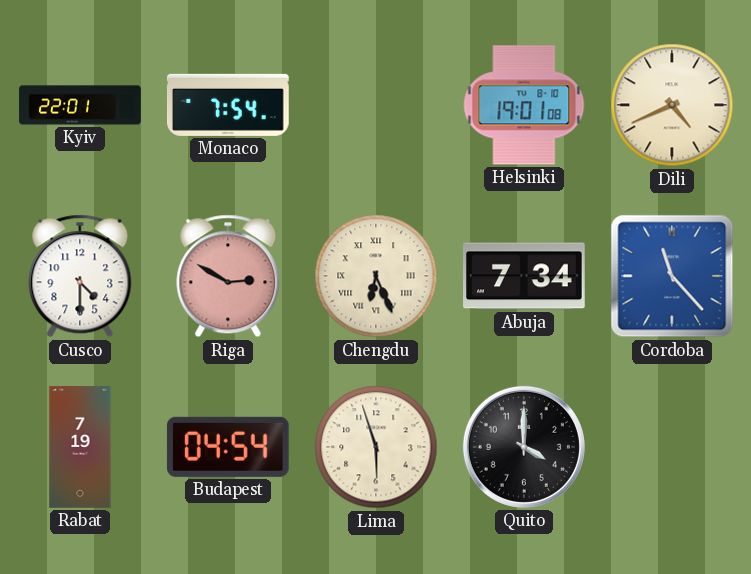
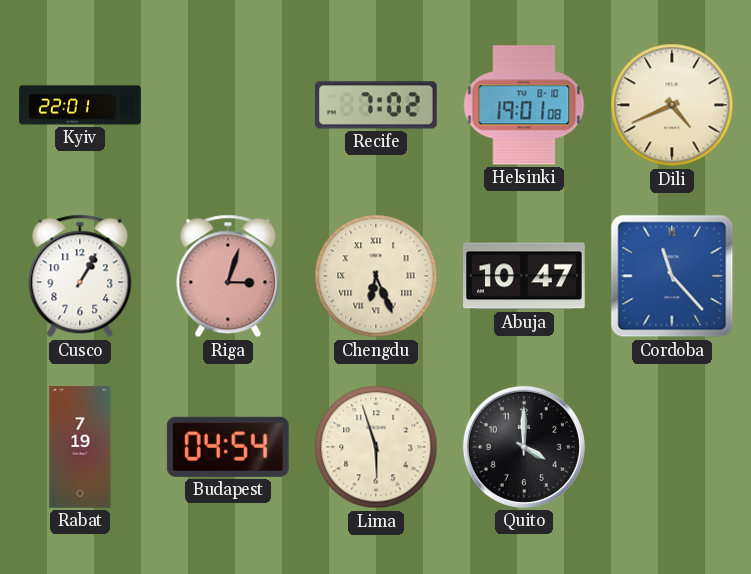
Monaco: 7:54 -> none (228, 105)
Recife: none -> 7:02 (376, 105)
Cusco: 4:30 -> 1:05 (80, 276)
Riga: 2:50 -> 3:03 (228, 276)
Abuja: 7:34 -> 10:47 (525, 276)
